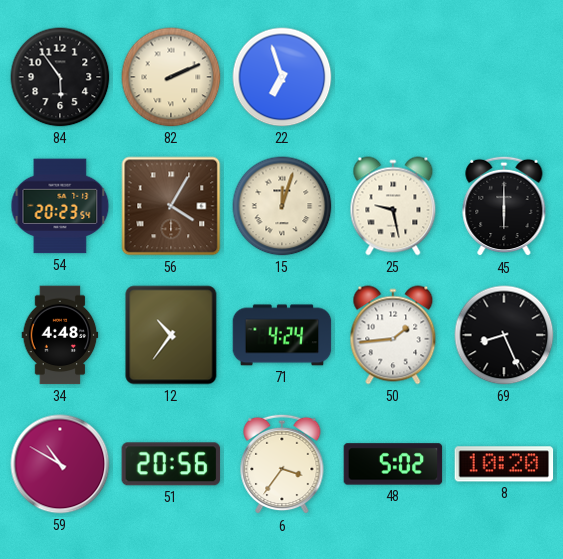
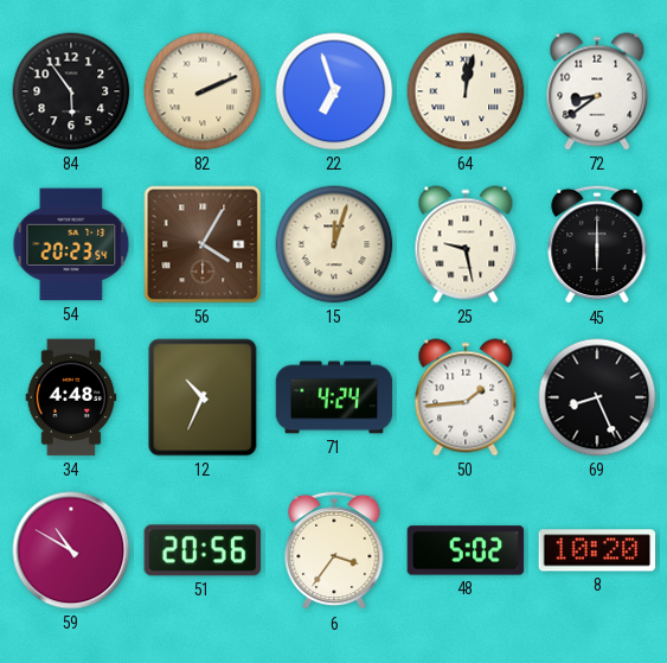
64: none -> 12:02 (466, 91)
72: none -> 8:39 (597, 91)
12: 10:36 -> 10:34 (203, 397)
